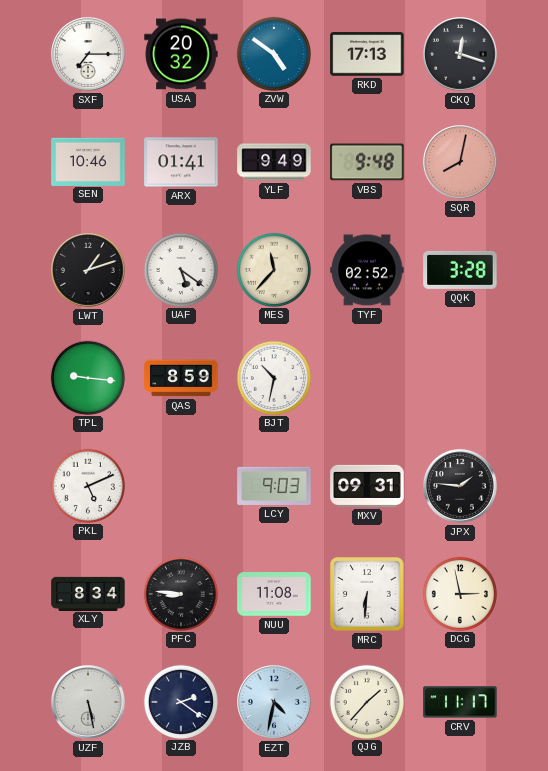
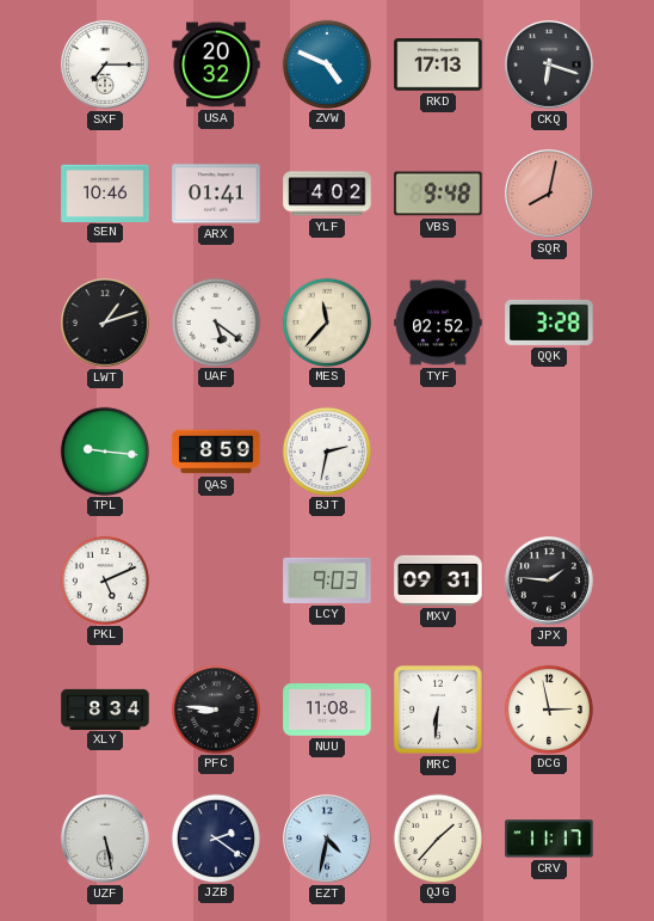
ZVW: 4:51 -> 4:49 (326, 63)
CKQ: 12:18 -> 6:18 (550, 66)
YLF: 9:49 -> 4:02 (327, 194)
BJT: 10:32 -> 2:32 (326, 450)
